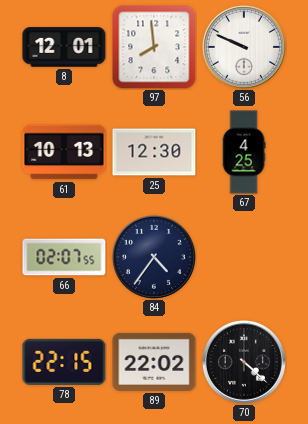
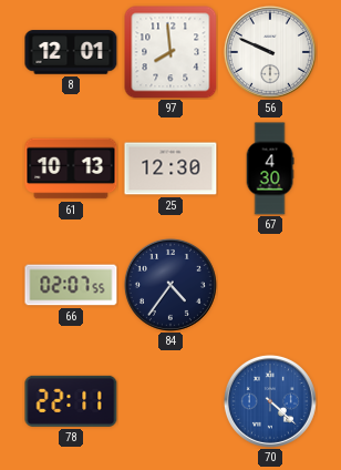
67: 4:25 -> 4:30 (270, 168)
78: 22:15 -> 22:11 (71, 401)
89: 22:02 -> none (154, 362)
70 dial: black -> blue (270, 401)
